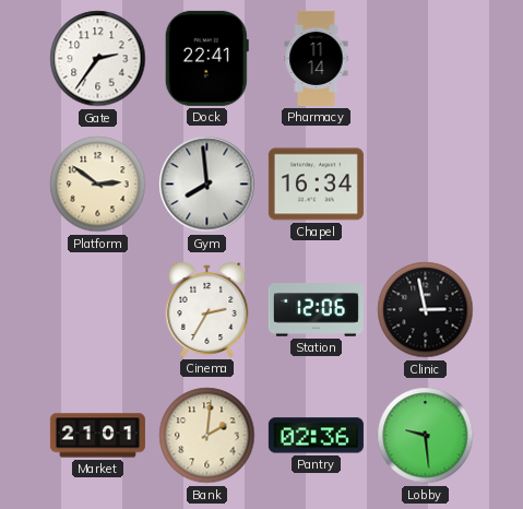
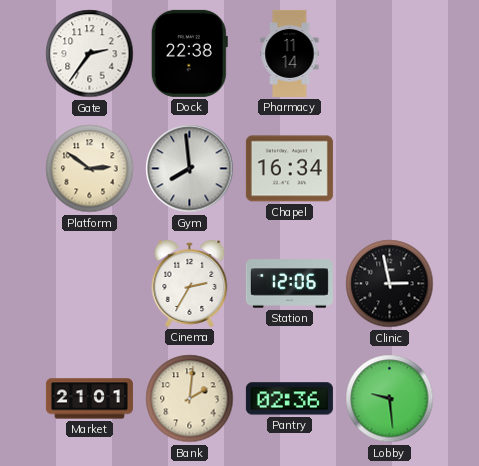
Dock: 22:41 -> 22:38 (189, 53)
